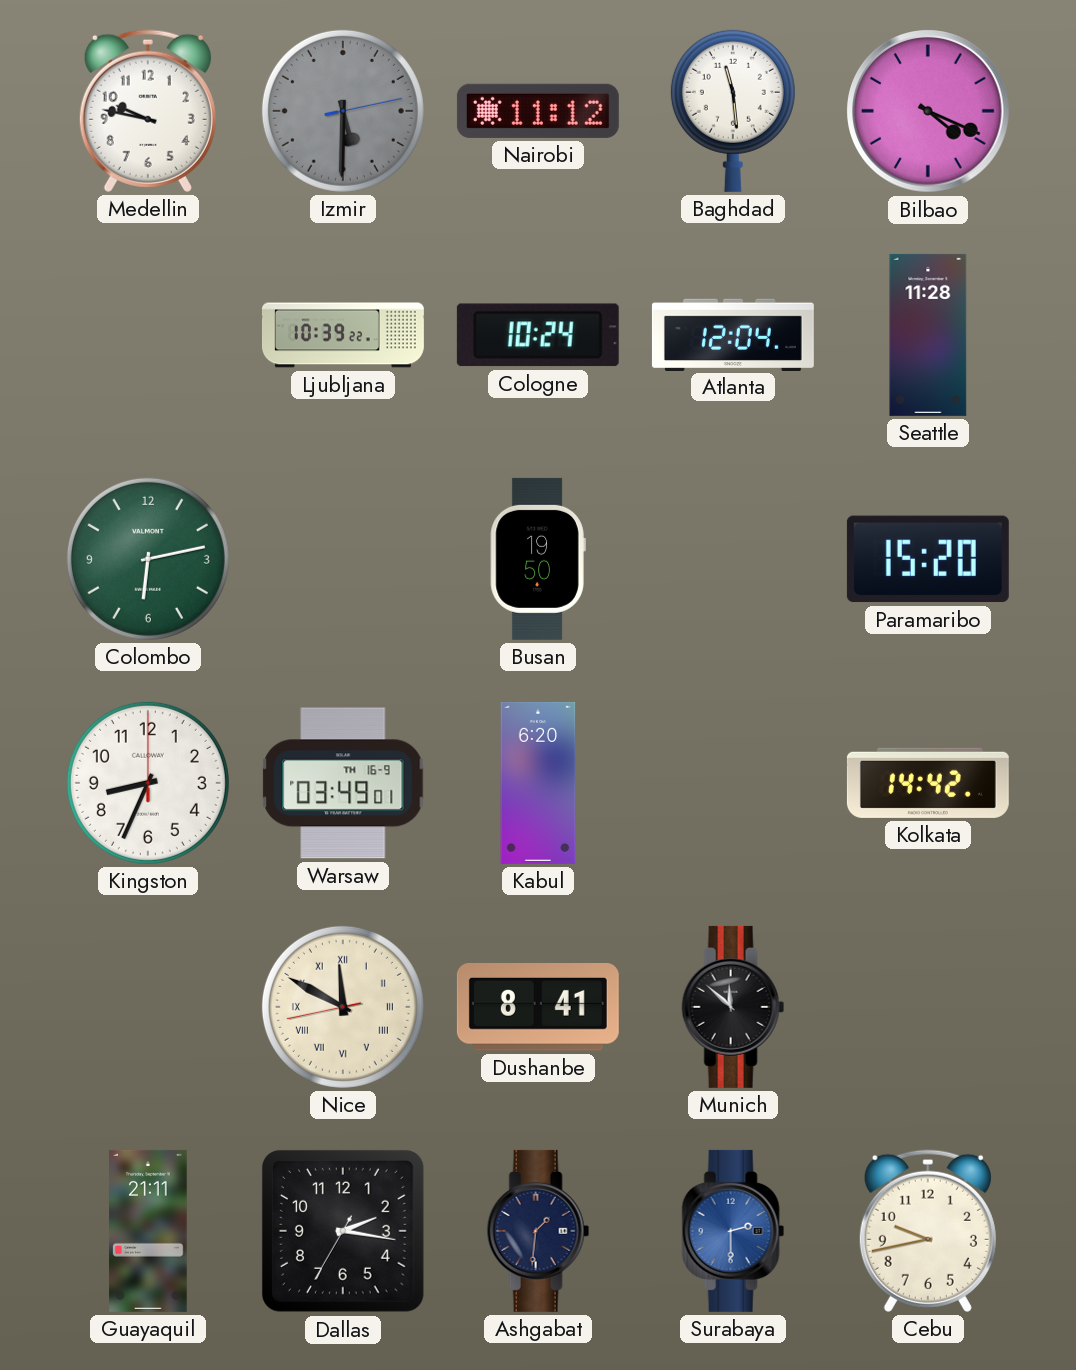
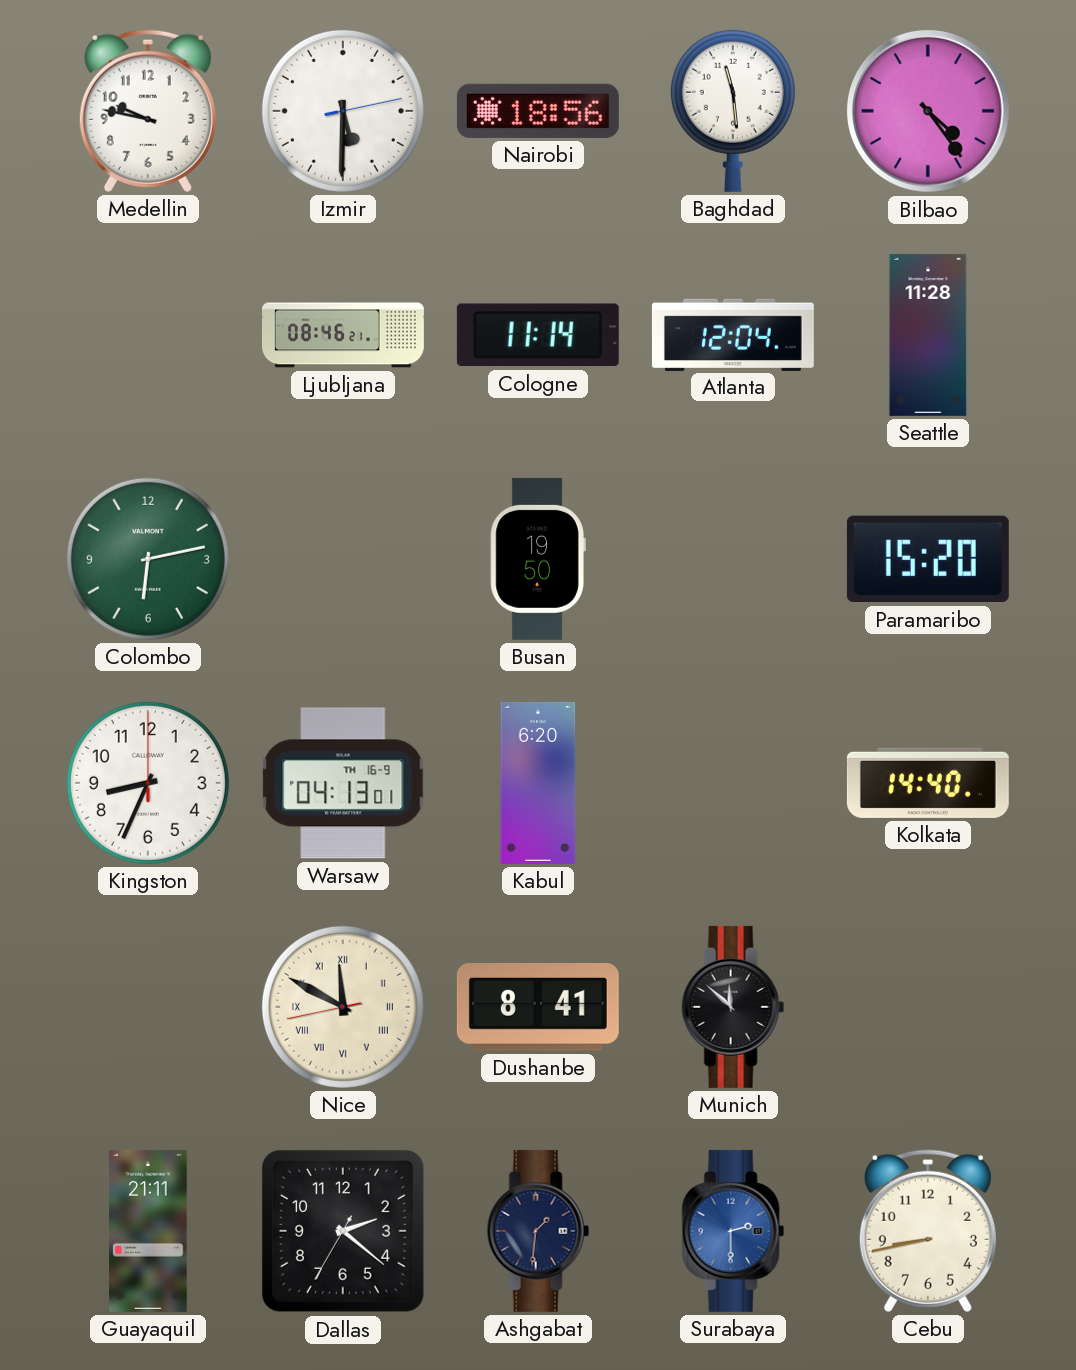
Izmir dial: grey -> white (343, 111)
Nairobi: 11:12 -> 18:56 (538, 111)
Bilbao: 4:19 -> 4:24 (928, 111)
Ljubljana: 10:39 -> 08:46 (343, 335)
Cologne: 10:24 -> 11:14 (538, 335)
Warsaw: 03:49 -> 04:13 (343, 783)
Kolkata: 14:42 -> 14:40 (928, 783)
Dallas: 2:16 -> 2:21 (343, 1231)
Cebu: 9:43 -> 8:43 (928, 1231)
